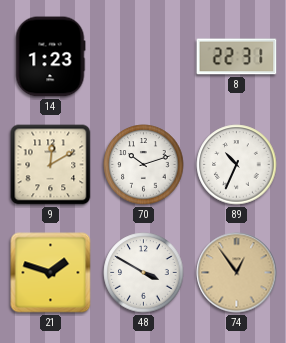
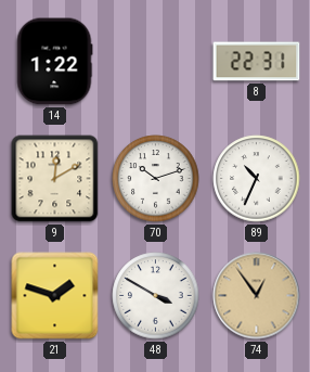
14: 1:23 -> 1:22 (54, 62)
